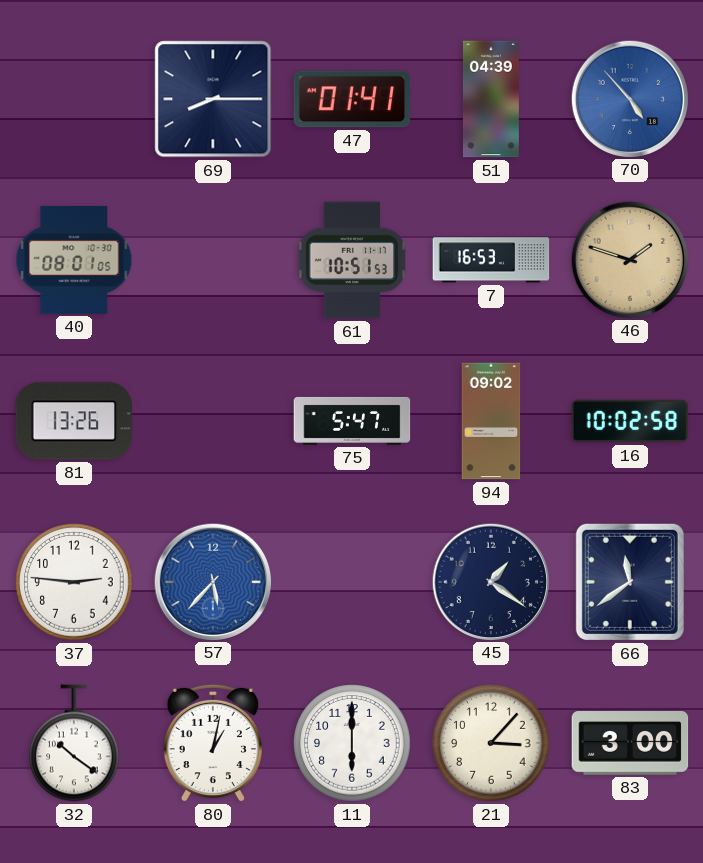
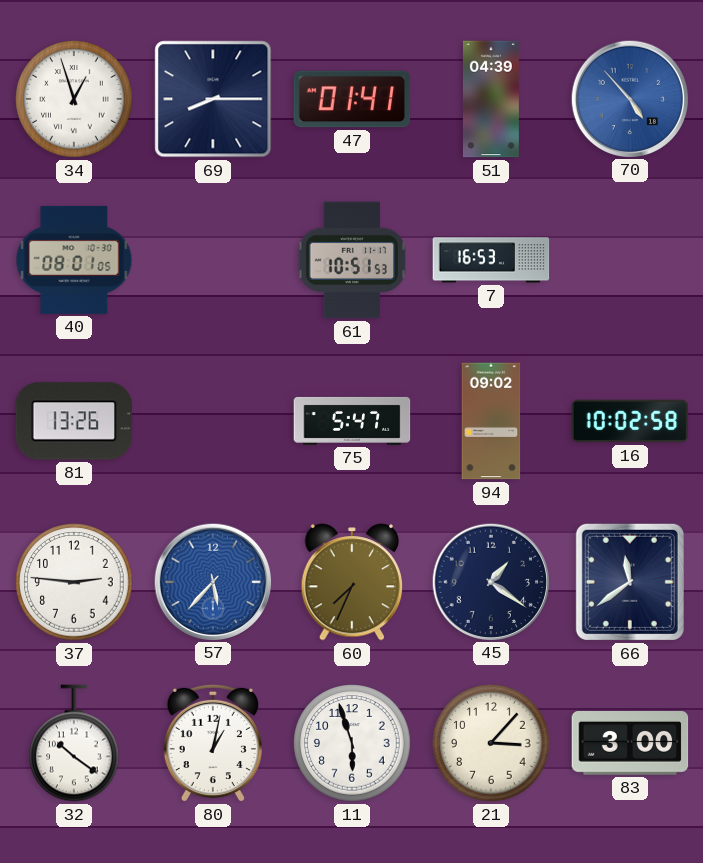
34: none -> 12:57 (74, 99)
46: 1:48 -> none (629, 259)
60: none -> 7:34 (351, 582)
11: 6:00 -> 5:57 (352, 743)
